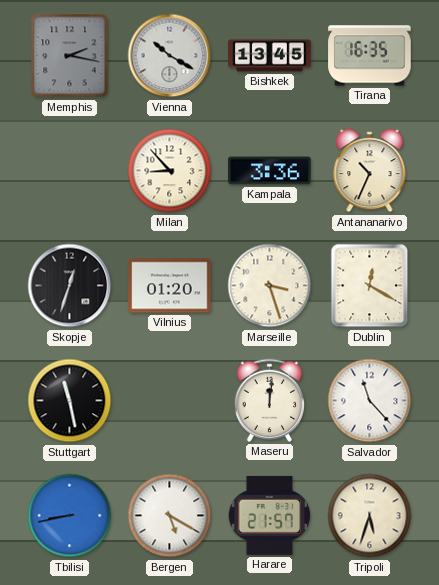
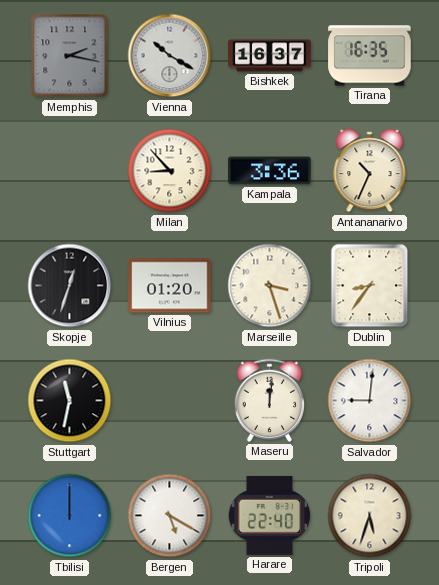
Bishkek: 13:45 -> 16:37 (270, 56)
Dublin: 12:20 -> 8:36 (370, 286)
Stuttgart: 11:28 -> 11:32 (70, 401)
Salvador: 11:23 -> 9:01 (370, 401)
Tbilisi: 8:43 -> 12:00 (70, 516)
Harare: 21:57 -> 22:40 (270, 515)
